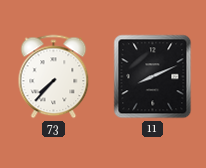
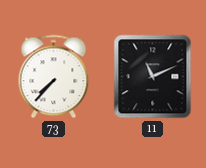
11: 8:11 -> 11:11 (153, 77)
